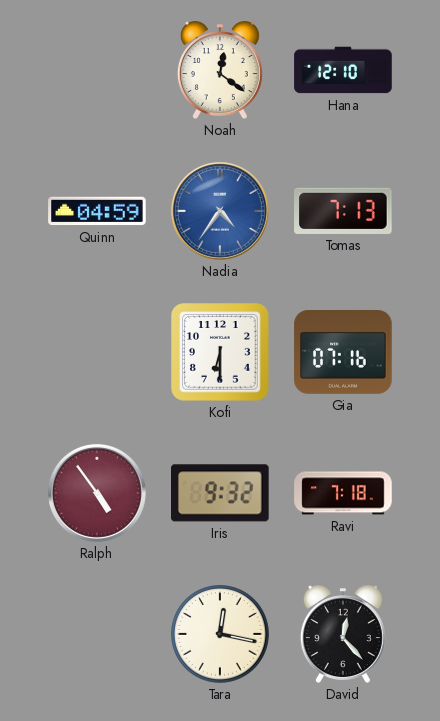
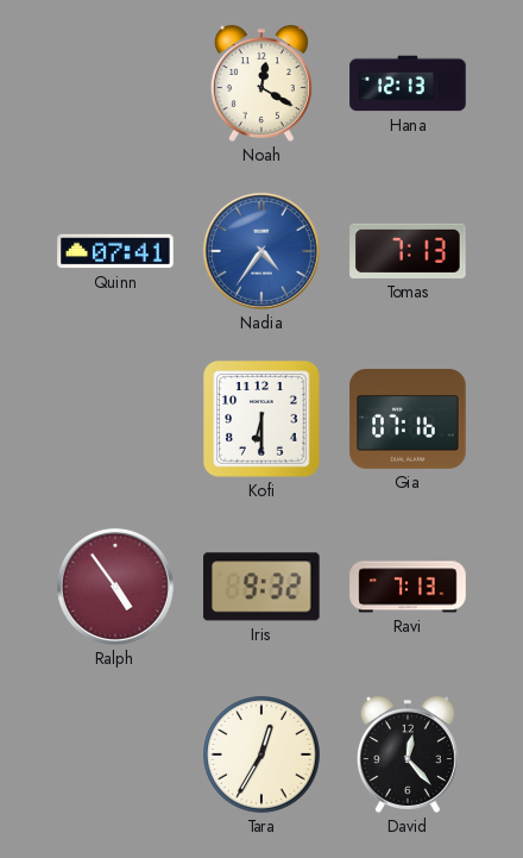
Noah: 12:21 -> 12:20 (261, 83)
Hana: 12:10 -> 12:13 (408, 83)
Quinn: 04:59 -> 07:41 (115, 251)
Ravi: 7:18 -> 7:13 (408, 587)
Tara: 12:17 -> 12:35 (261, 754)
